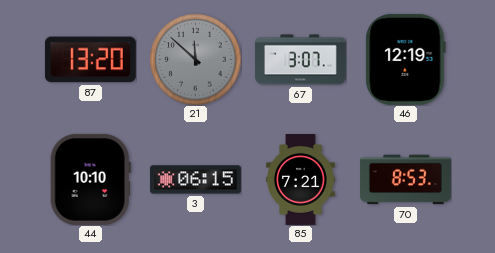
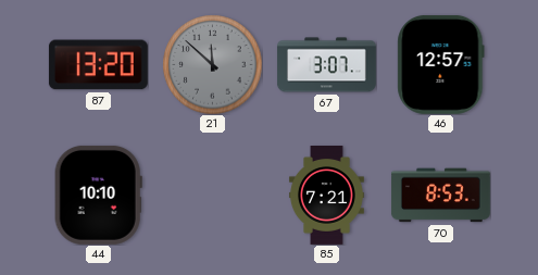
46: 12:19 -> 12:57 (441, 64)
3: 06:15 -> none (195, 180)
